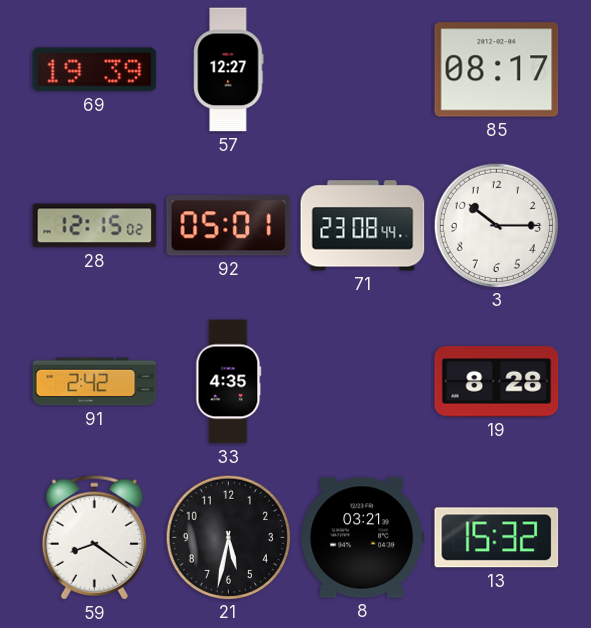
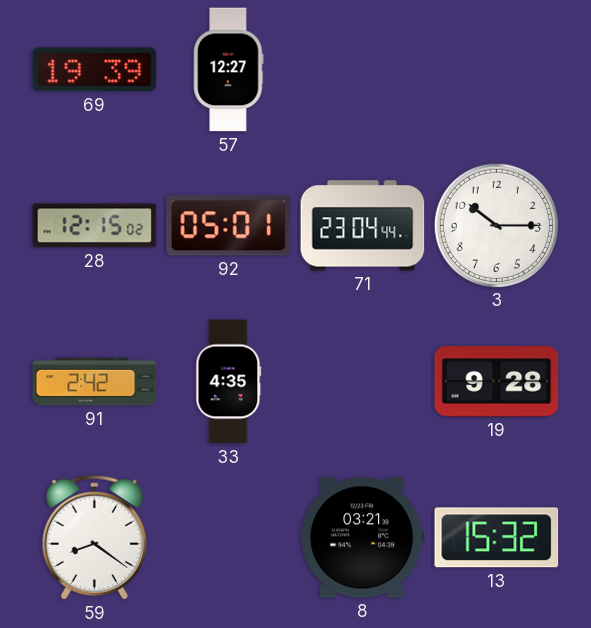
85: 08:17 -> none (497, 70)
71: 23:08 -> 23:04 (363, 226)
19: 8:28 -> 9:28 (497, 382)
21: 5:32 -> none (228, 537)
